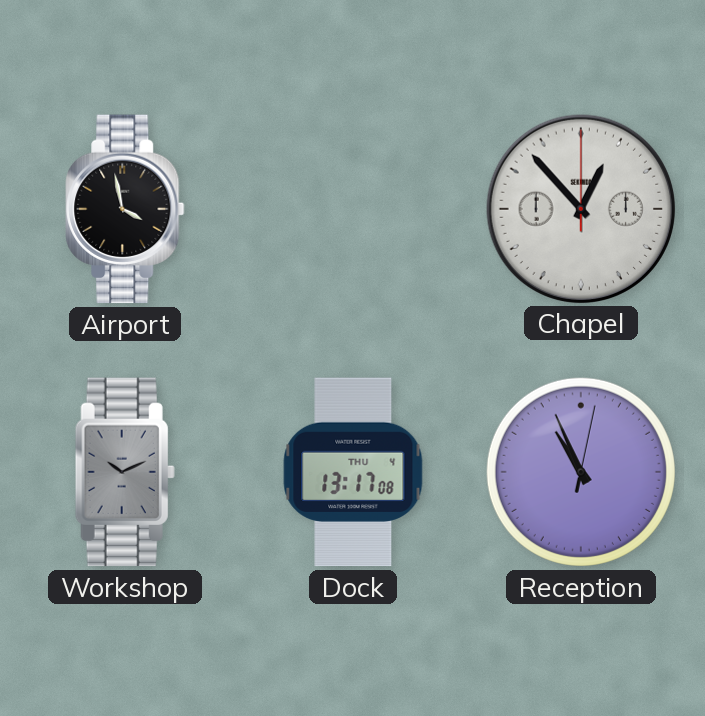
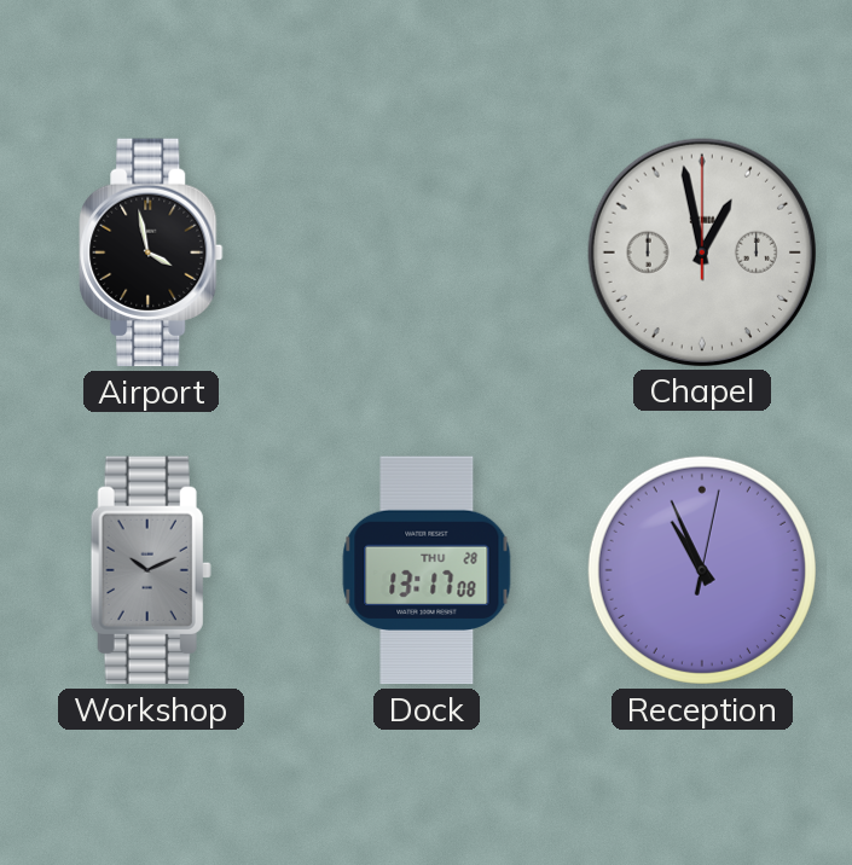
Chapel: 12:53 -> 12:58 (701, 251)
Dock date: THU 4 -> THU 28 (427, 570)
